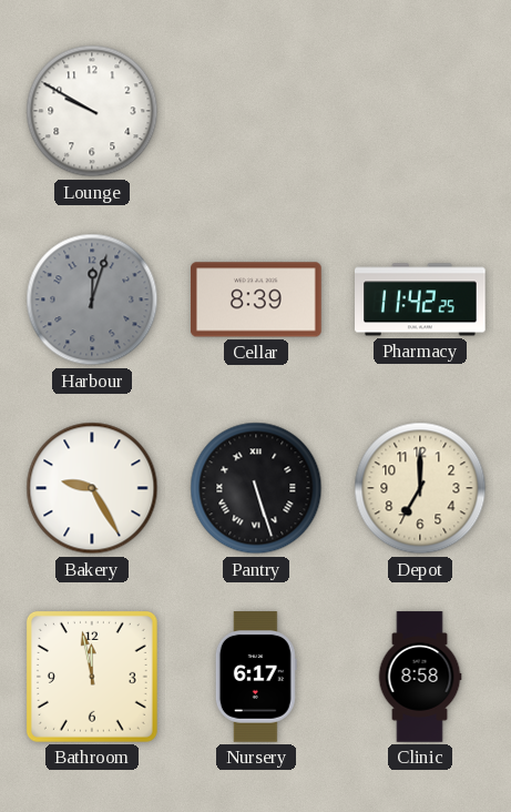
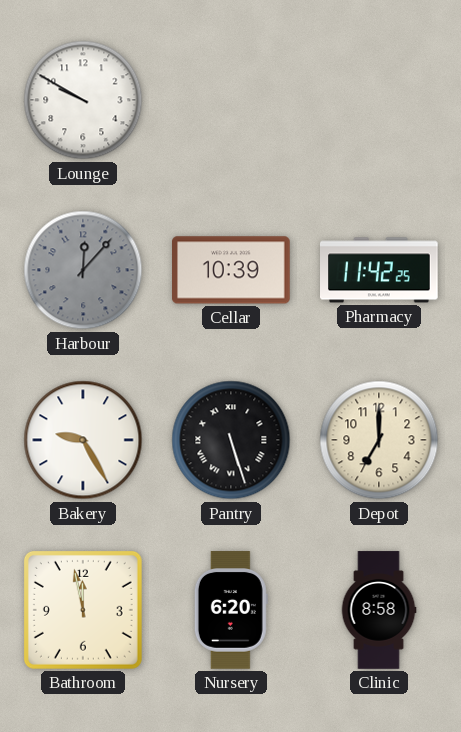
Harbour: 12:03 -> 12:07 (83, 270)
Cellar: 8:39 -> 10:39 (232, 270)
Nursery: 6:17 -> 6:20 (231, 610)
